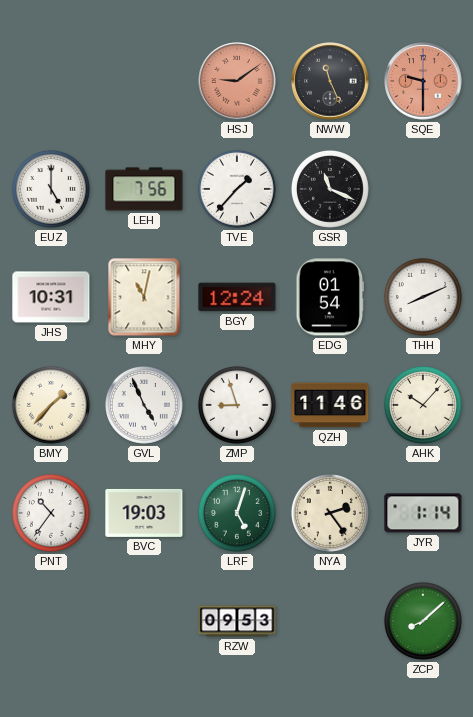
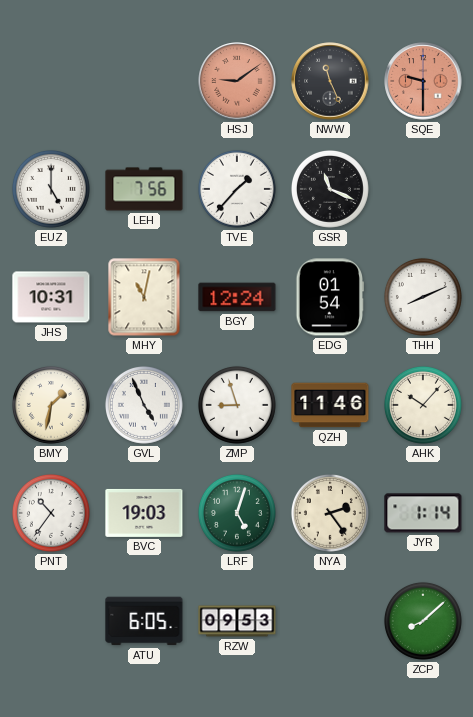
BMY: 1:37 -> 1:32 (51, 405)
ATU: none -> 6:05 (144, 621)
